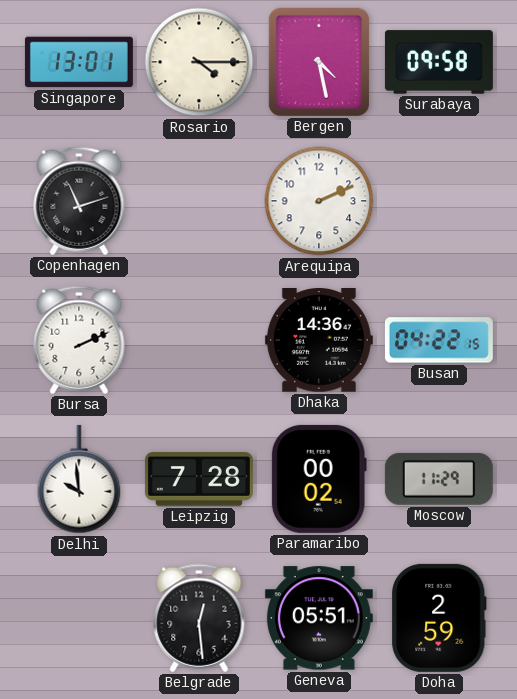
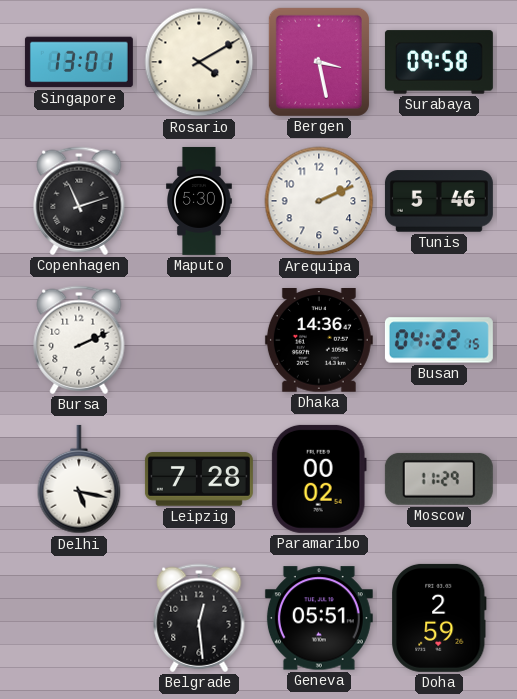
Rosario: 4:15 -> 4:10 (199, 62)
Bergen: 4:28 -> 3:28 (319, 62)
Maputo: none -> 5:30 (200, 201)
Tunis: none -> 5:46 (439, 201)
Delhi: 9:59 -> 5:17 (79, 479)
